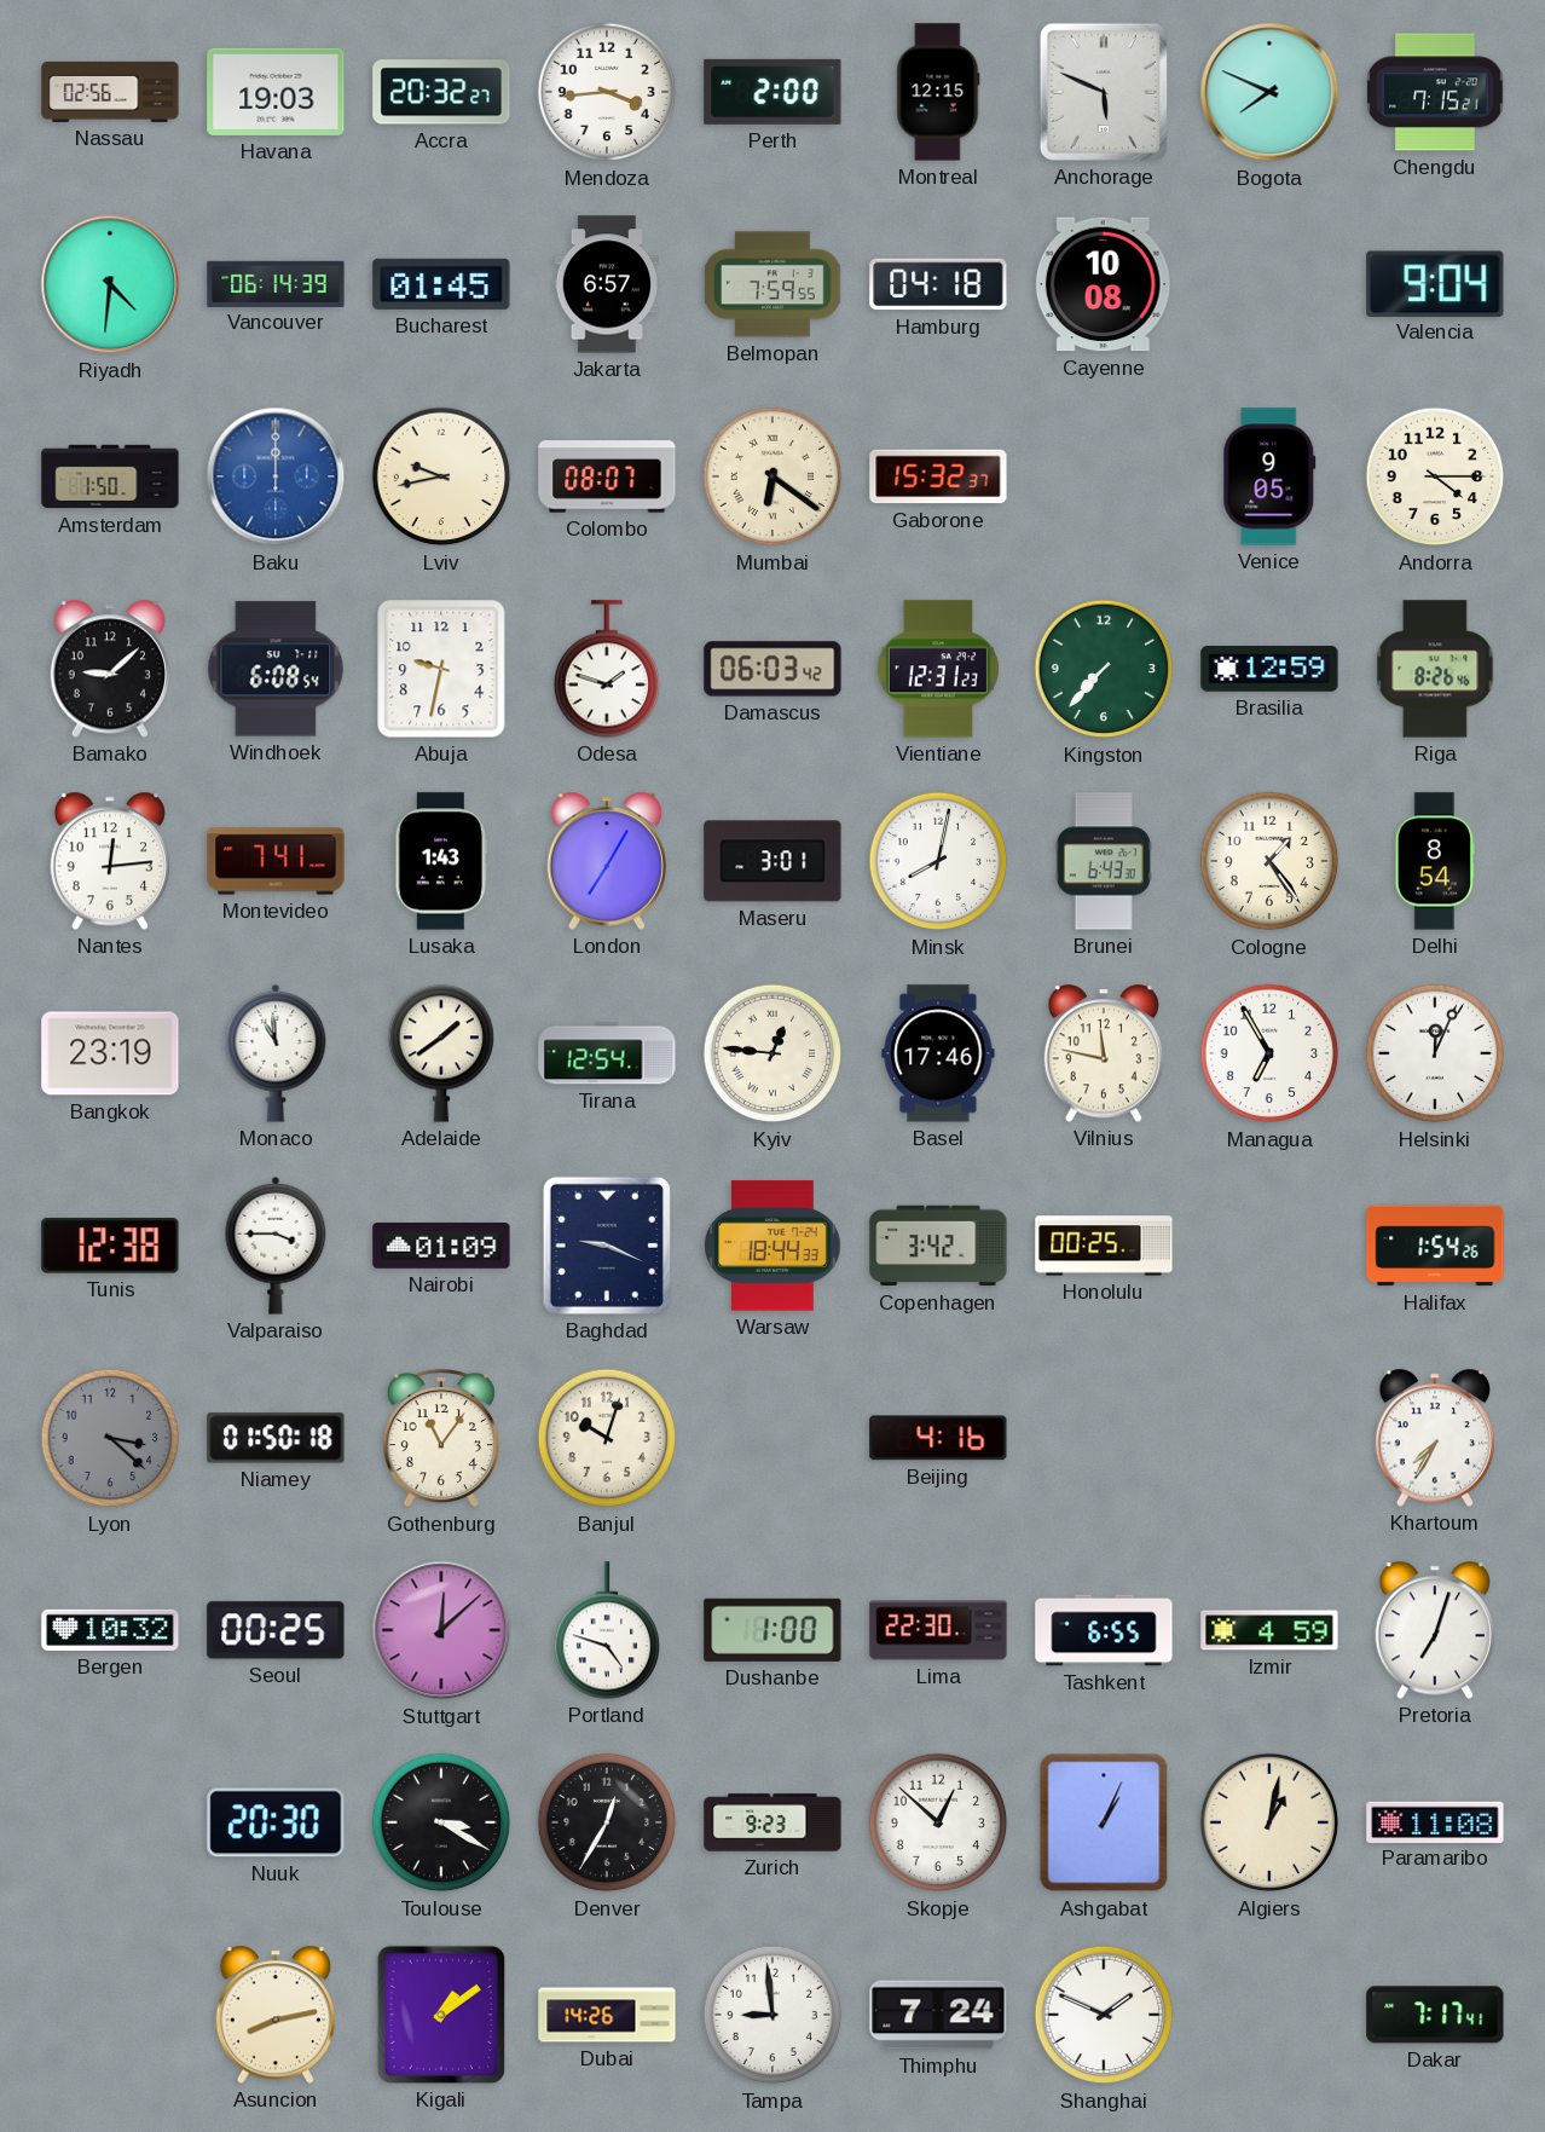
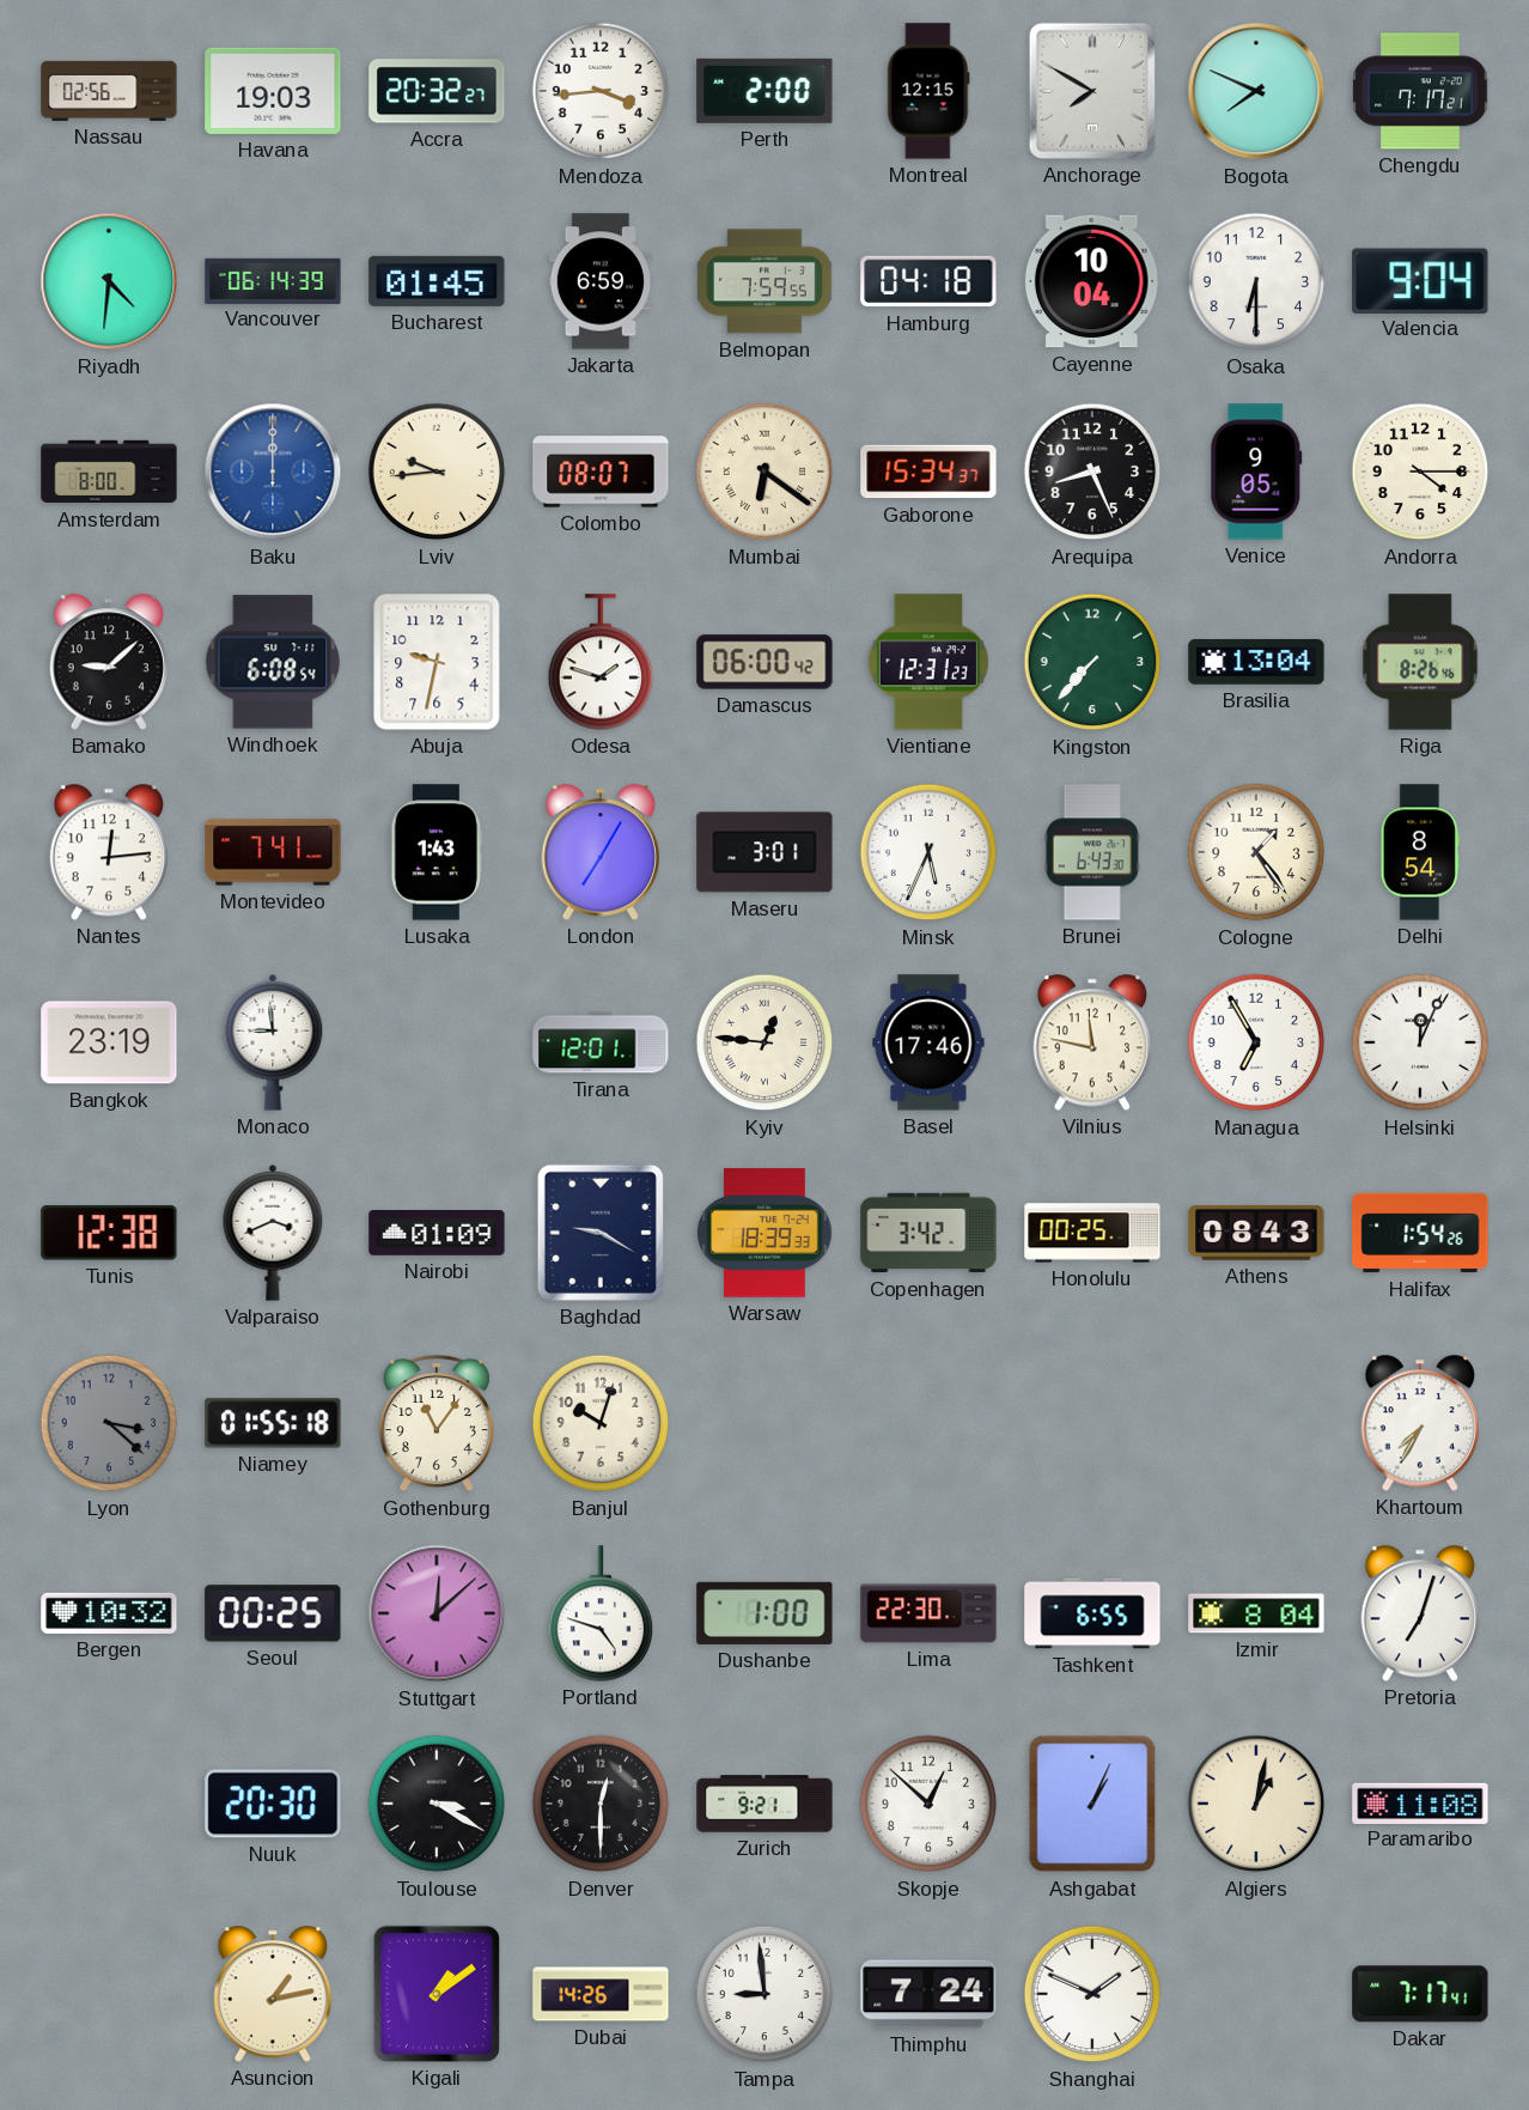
Anchorage: 5:49 -> 7:50 (1092, 91)
Chengdu: 7:15 -> 7:17 (1420, 91)
Jakarta: 6:57 -> 6:59 (599, 281)
Cayenne: 10:08 -> 10:04 (1092, 281)
Osaka: none -> 6:30 (1256, 281)
Amsterdam: 1:50 -> 8:00 (109, 472)
Lviv: 9:43 -> 9:44 (437, 472)
Gaborone: 15:32 -> 15:34 (928, 472)
Arequipa: none -> 8:26 (1092, 472)
Damascus: 06:03 -> 06:00 (764, 662)
Brasilia: 12:59 -> 13:04 (1256, 662)
Minsk: 8:02 -> 5:34 (928, 852)
Monaco: 10:59 -> 8:59 (273, 1042)
Adelaide: 1:39 -> none (441, 1053)
Tirana: 12:54 -> 12:01 (601, 1042)
Valparaiso: 3:45 -> 3:41 (273, 1233)
Baghdad: 9:19 -> 9:20 (601, 1233)
Warsaw: 18:44 -> 18:39 (764, 1233)
Athens: none -> 08:43 (1256, 1234)
Niamey: 01:50 -> 01:55 (273, 1423)
Beijing: 4:16 -> none (938, 1438)
Izmir: 4:59 -> 8:04 (1256, 1613)
Denver: 12:35 -> 12:30 (601, 1804)
Zurich: 9:23 -> 9:21 (764, 1804)
Asuncion: 8:13 -> 1:13 (272, 1994)
